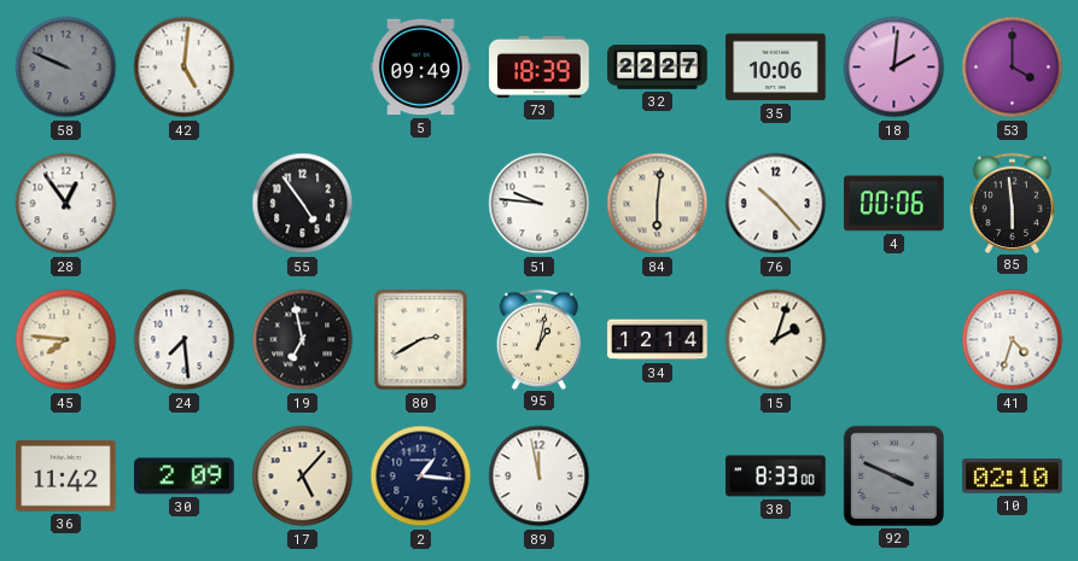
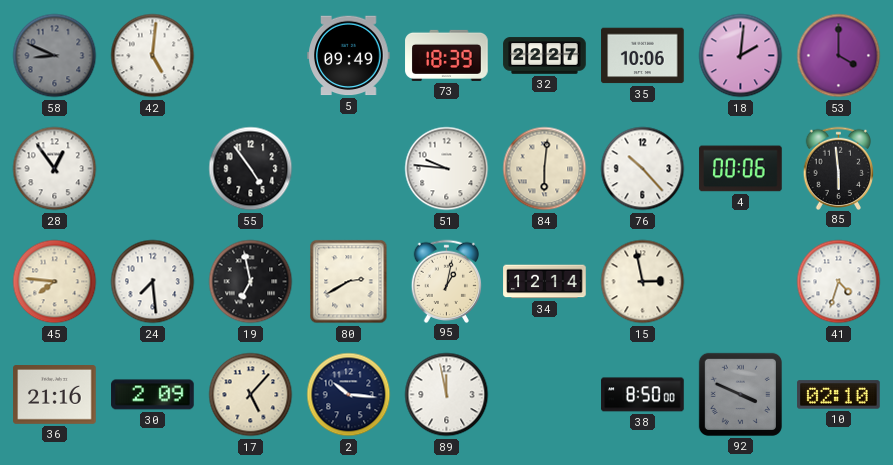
58: 9:49 -> 8:49 (55, 56)
15: 2:03 -> 2:58 (643, 282)
36: 11:42 -> 21:16 (55, 395)
2: 1:16 -> 10:16 (349, 395)
38: 8:33 -> 8:50 (643, 395)
